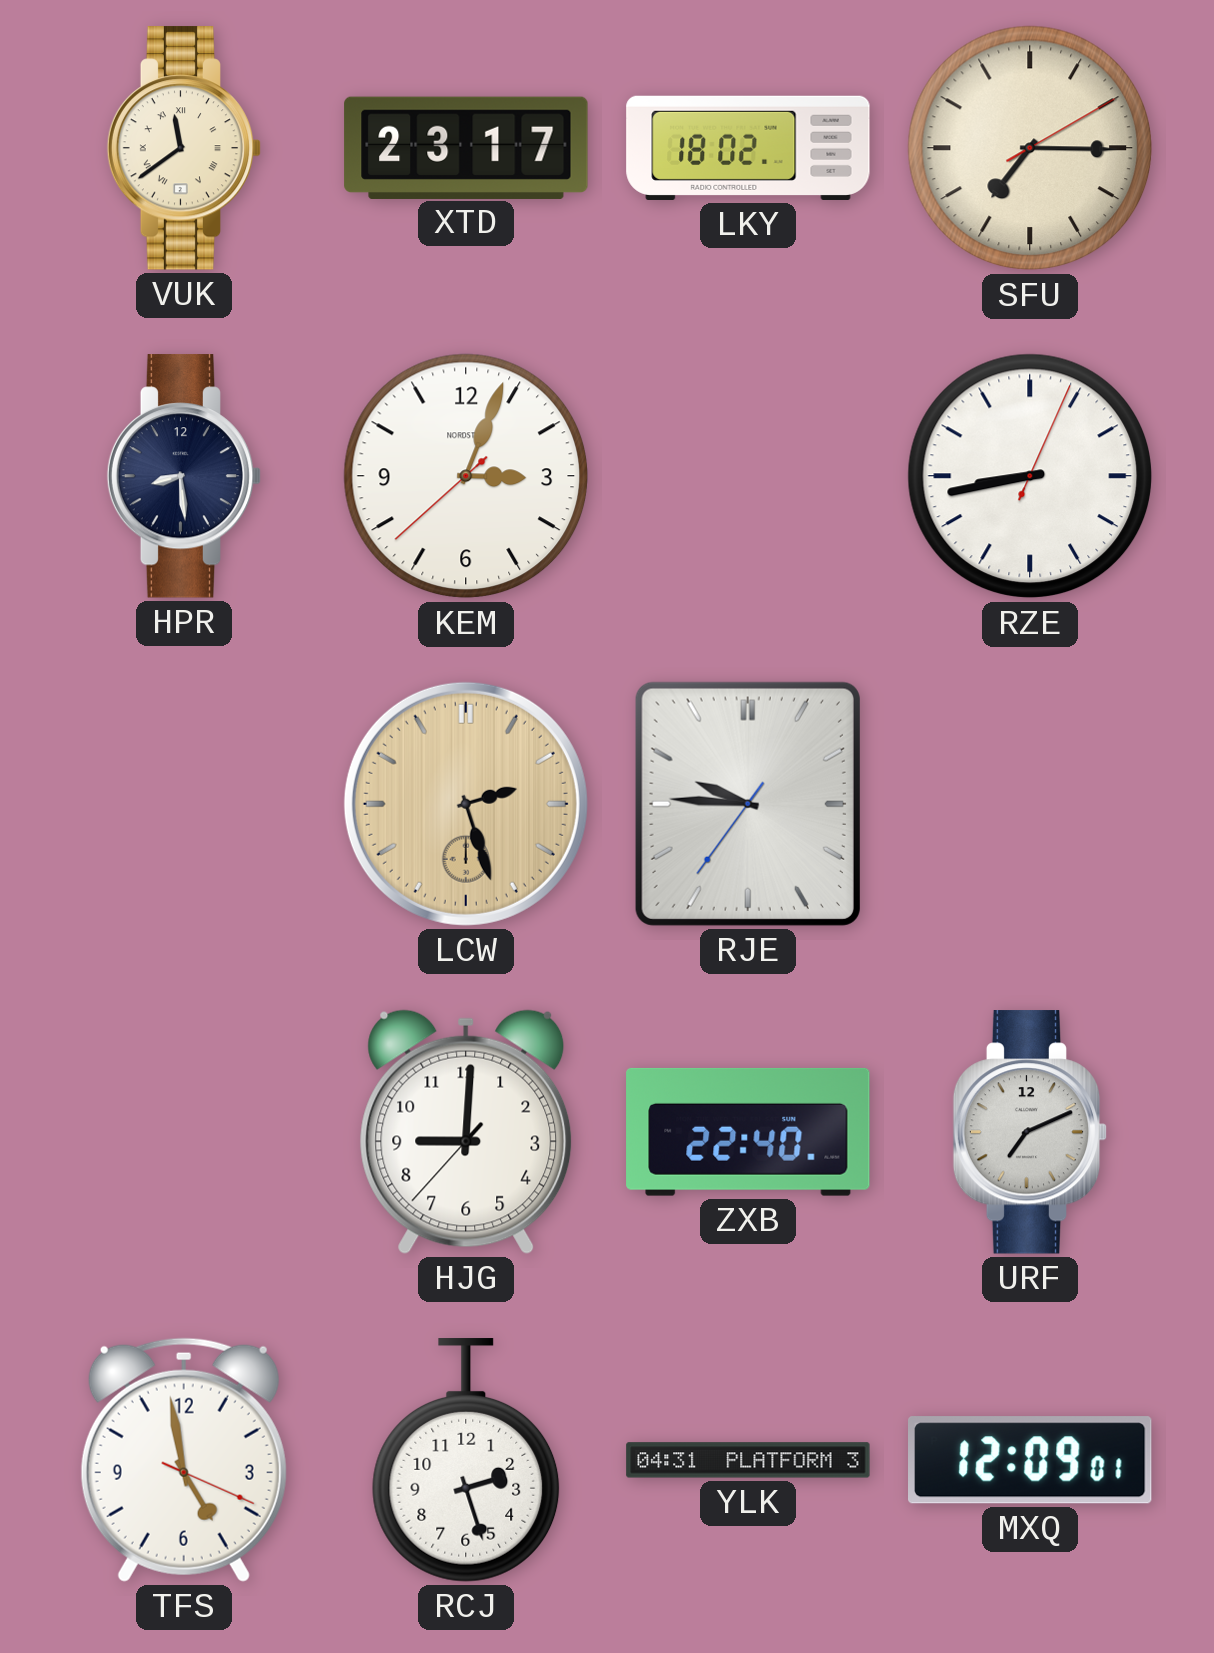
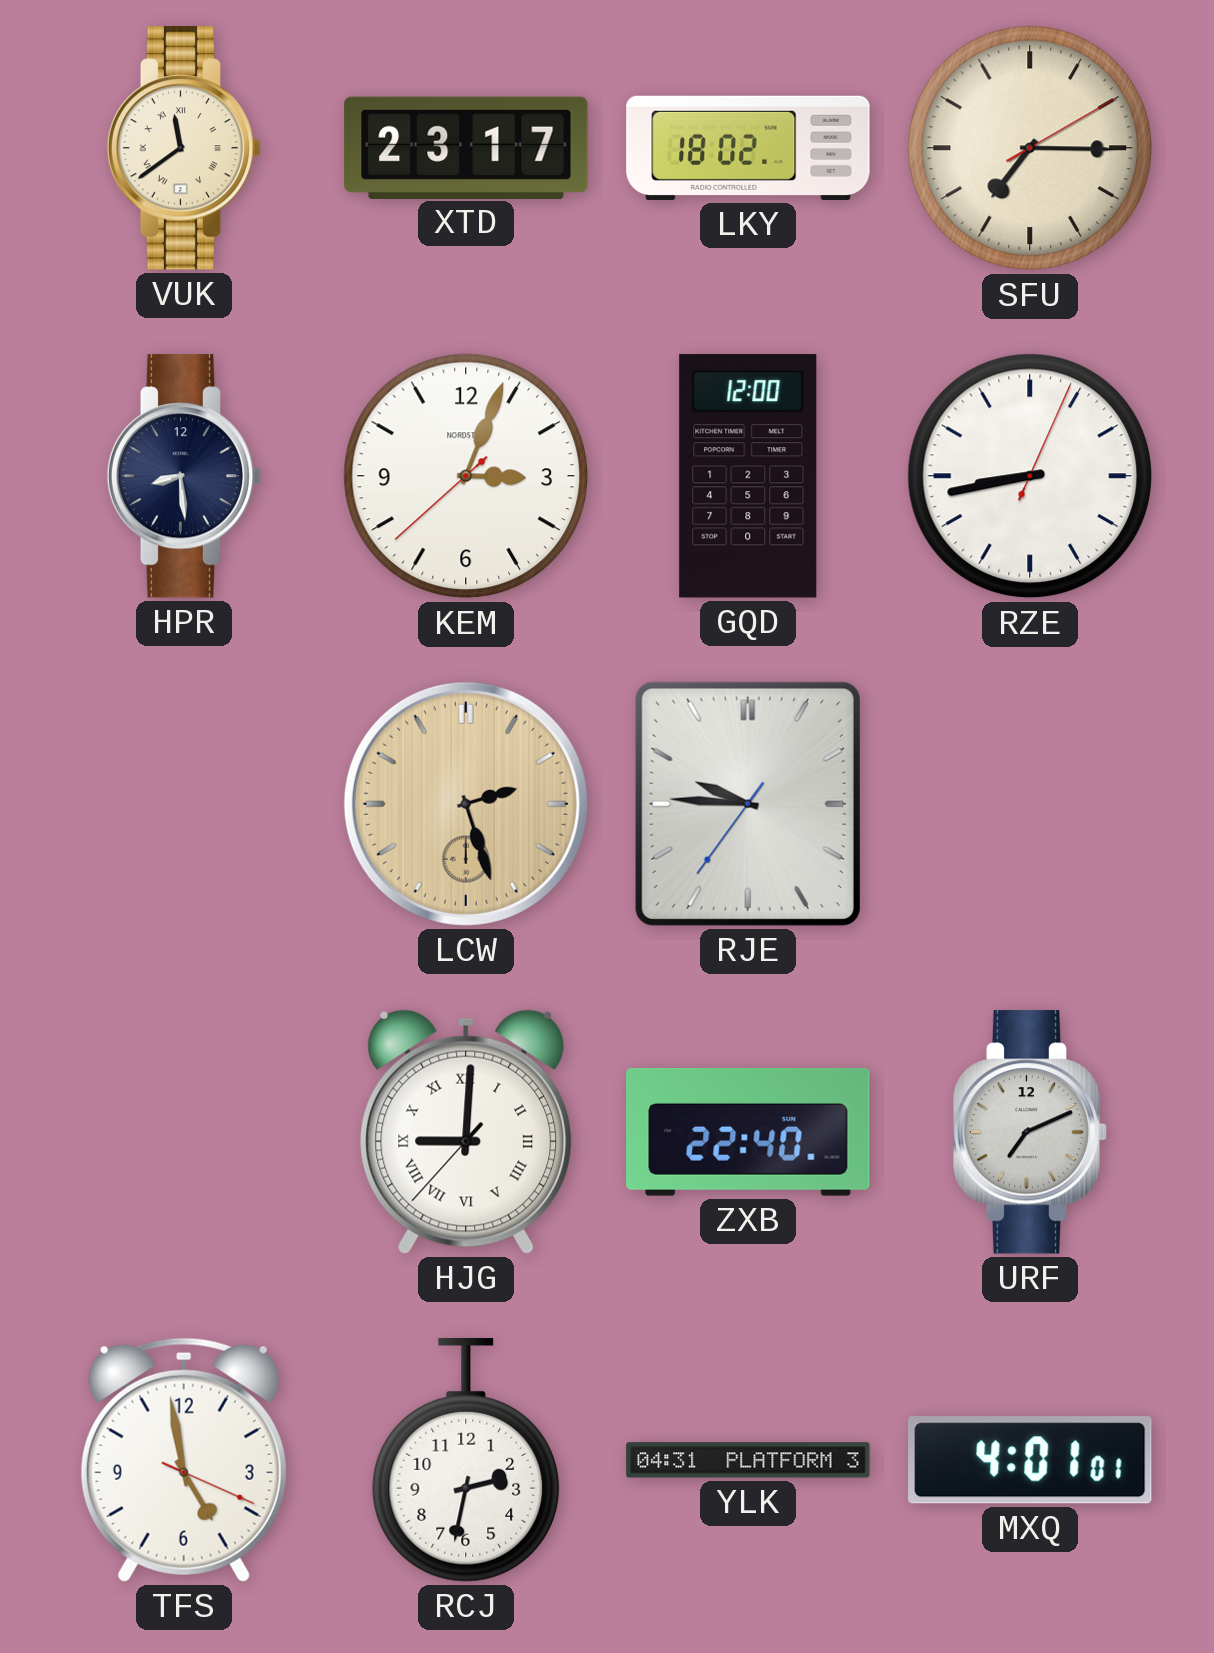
GQD: none -> 12:00 (748, 476)
HJG numerals: Arabic -> Roman (466, 1132)
RCJ: 2:27 -> 2:32 (466, 1460)
MXQ: 12:09 -> 4:01 (1030, 1460)
